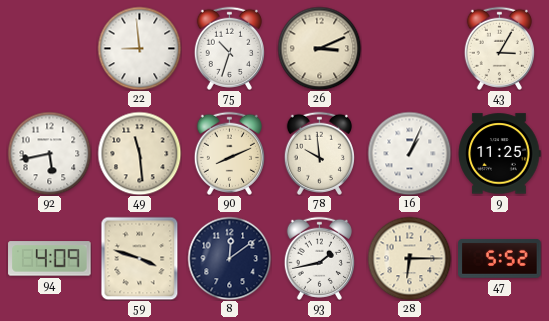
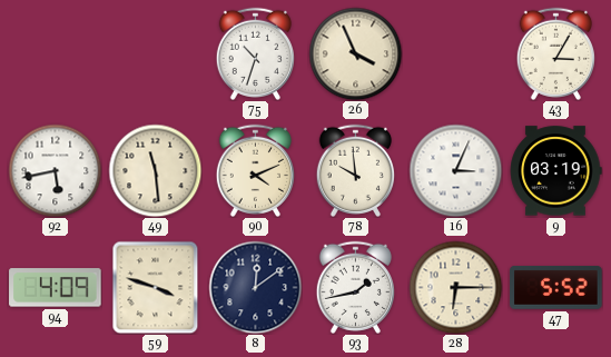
22: 8:59 -> none (139, 48)
26: 3:11 -> 3:56 (355, 53)
90: 8:11 -> 4:11 (255, 170)
16: 1:04 -> 3:04 (455, 170)
9: 11:25 -> 03:19 (555, 171)
